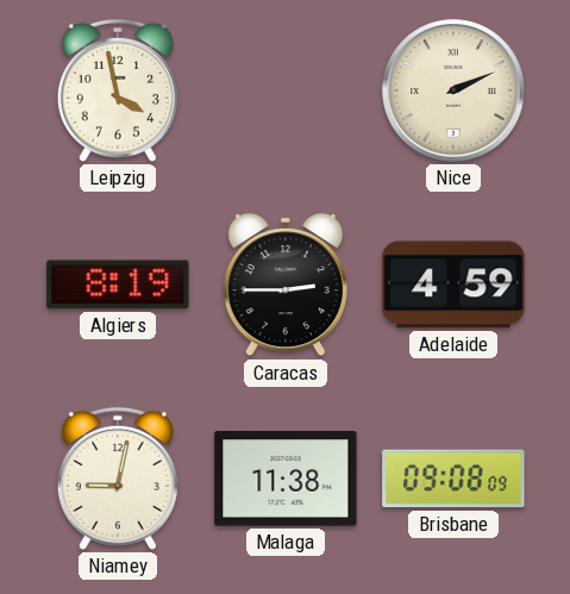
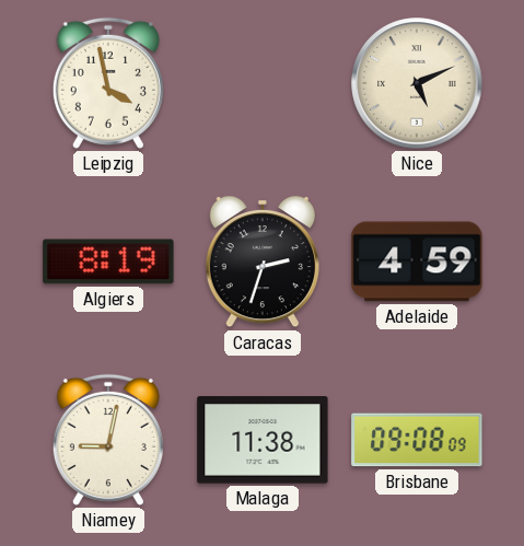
Nice: 2:11 -> 5:11 (417, 83)
Caracas: 2:45 -> 2:33 (263, 262)
